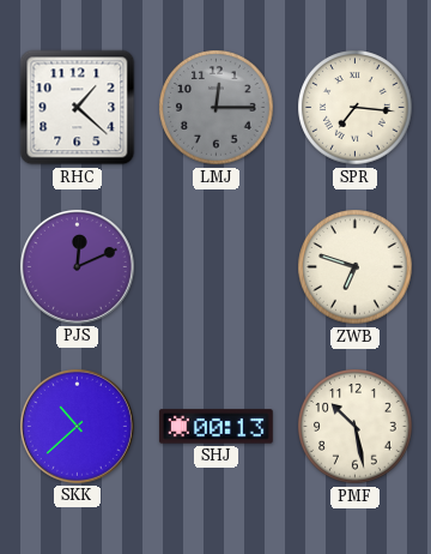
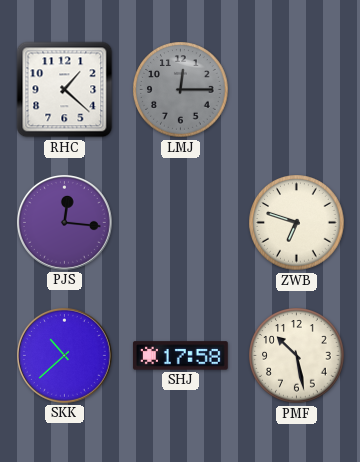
SPR: 7:16 -> none (356, 108)
PJS: 12:11 -> 12:16 (64, 222)
SHJ: 00:13 -> 17:58 (180, 356)
